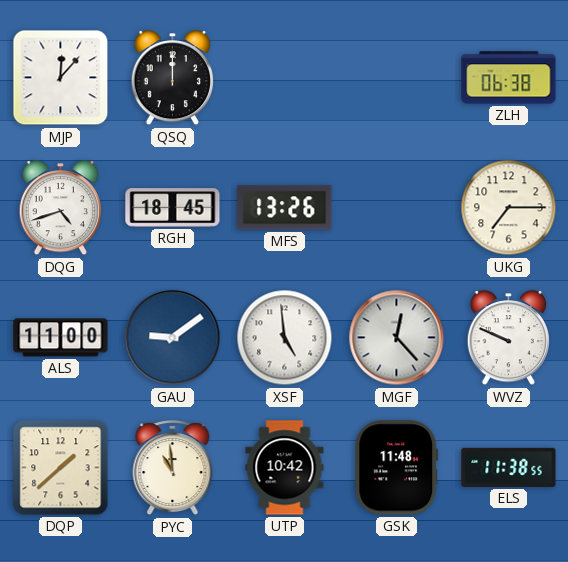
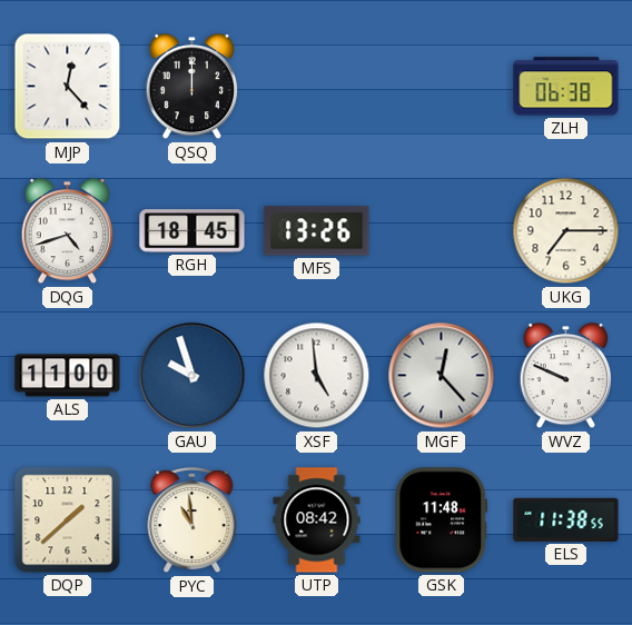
MJP: 12:07 -> 12:23 (68, 87)
GAU: 9:09 -> 9:57 (192, 376)
UTP: 10:42 -> 08:42 (317, 520)
